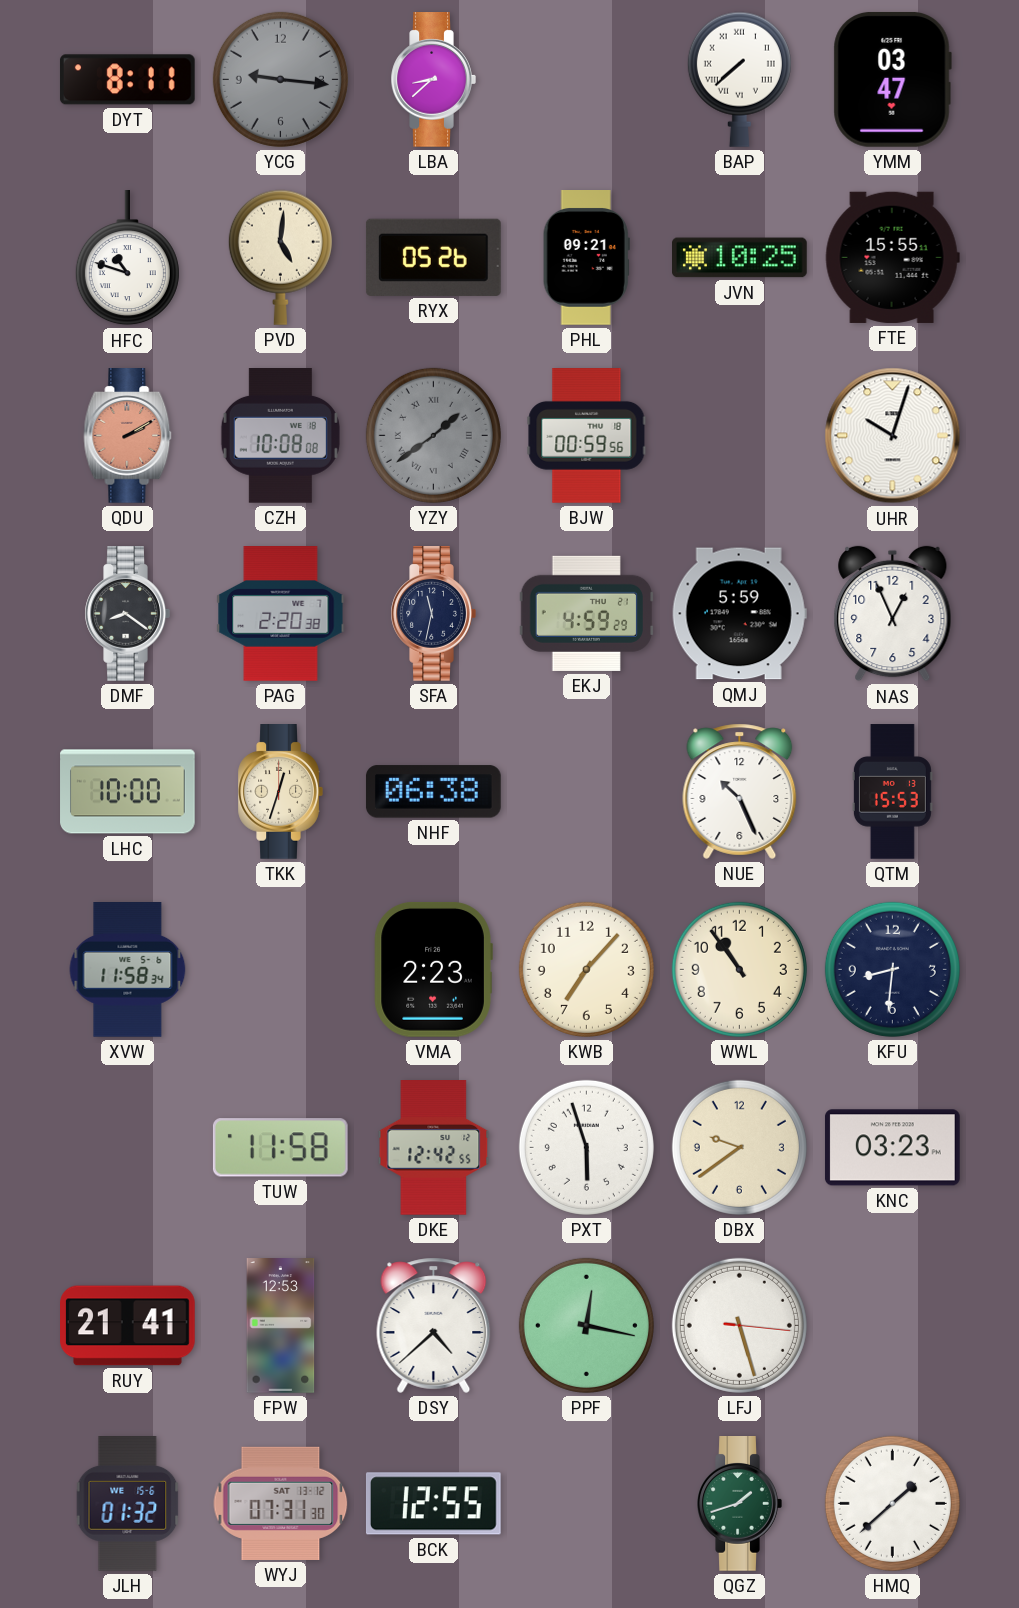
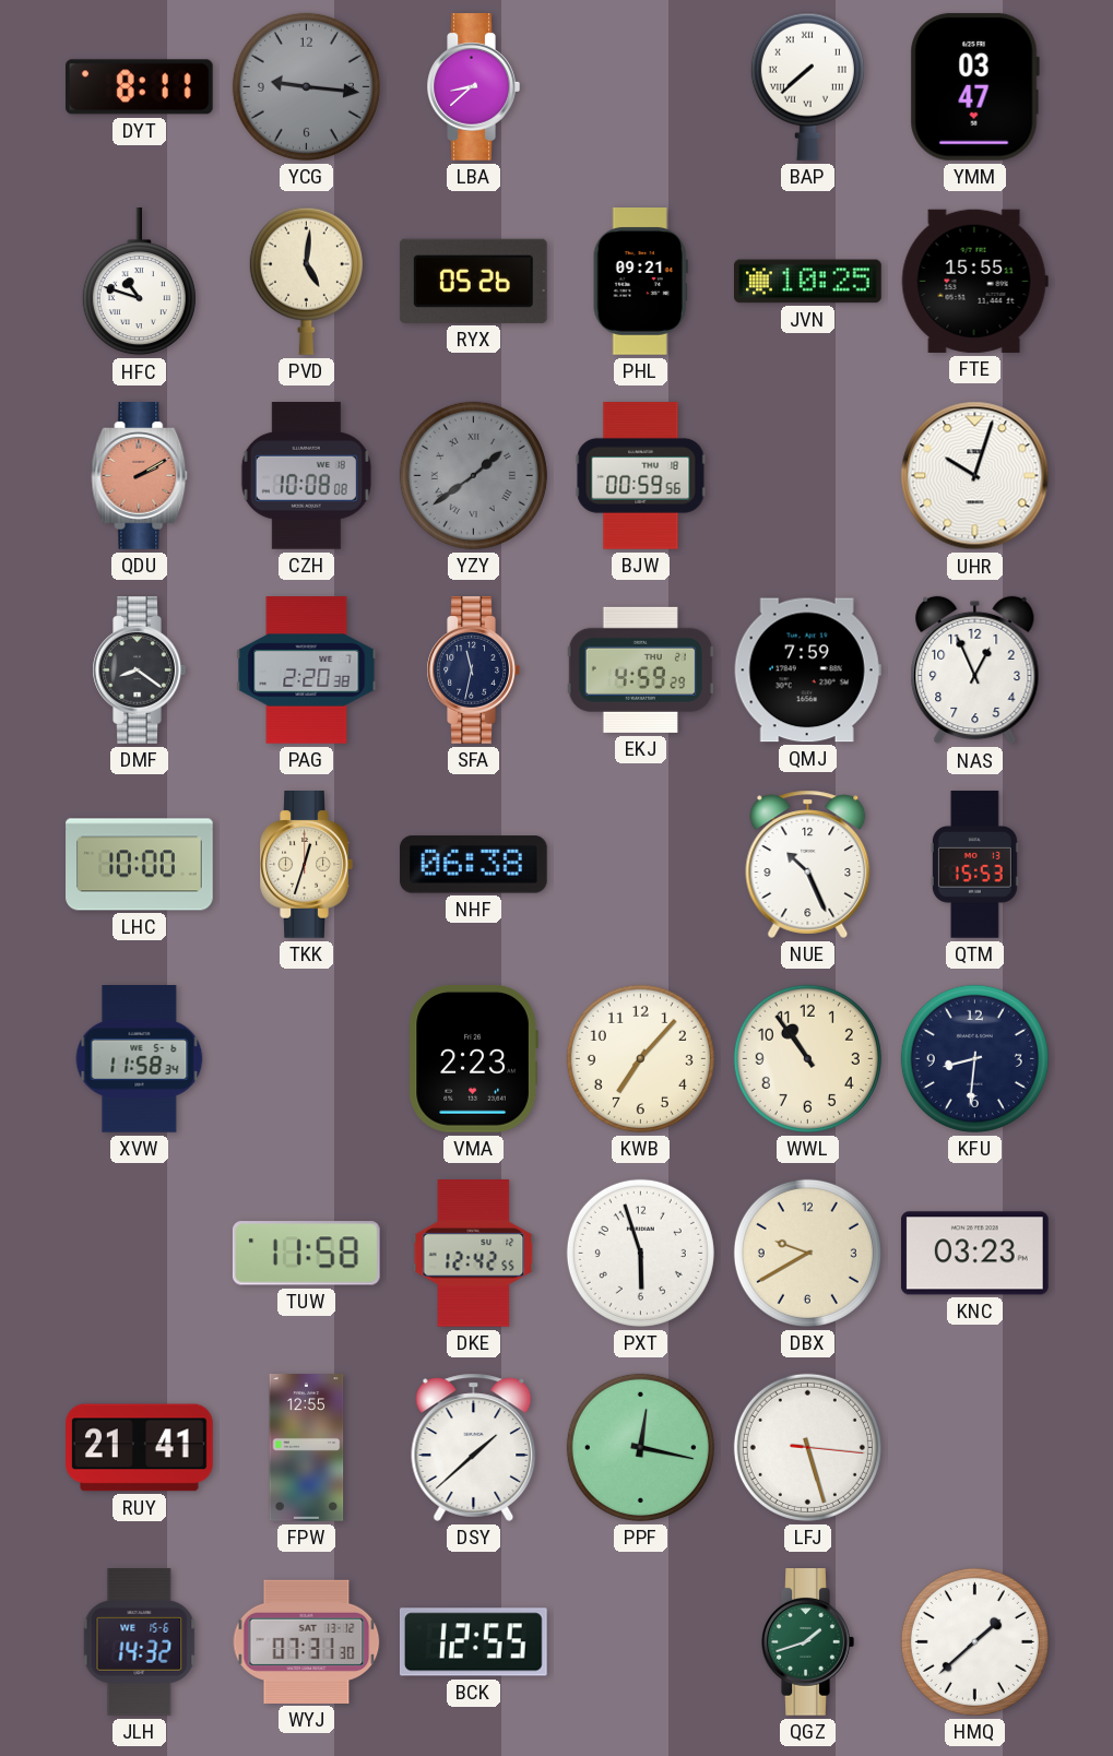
QMJ: 5:59 -> 7:59 (807, 671)
DBX: 9:39 -> 9:40 (807, 1253)
FPW: 12:53 -> 12:55 (307, 1448)
DSY: 4:38 -> 1:38 (474, 1447)
JLH: 01:32 -> 14:32 (140, 1642)
